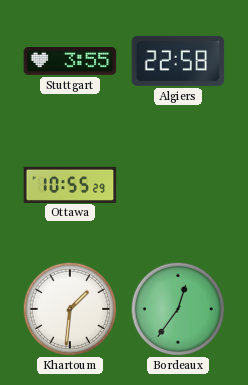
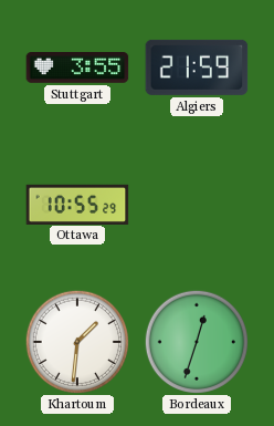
Algiers: 22:58 -> 21:59 (197, 67)
Bordeaux: 12:36 -> 12:33 (196, 341)
